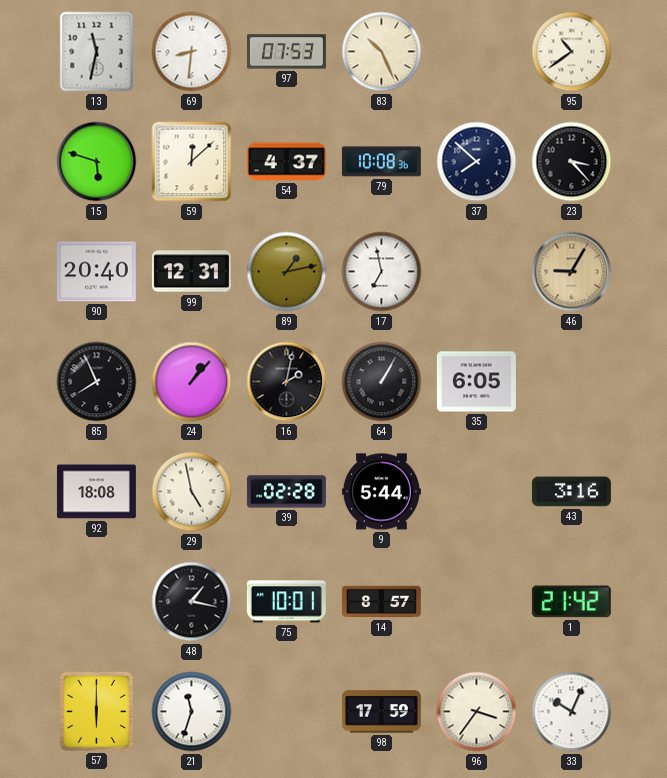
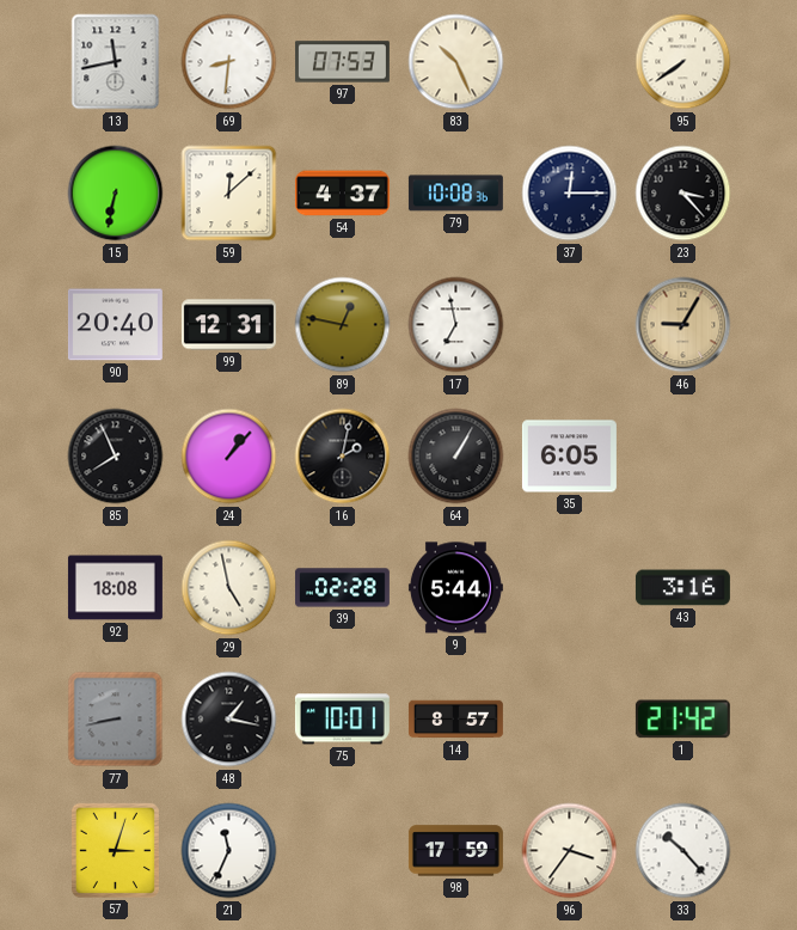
13: 11:32 -> 11:43 (116, 62)
95: 10:39 -> 7:39 (683, 62)
15: 5:48 -> 6:32 (116, 194)
37: 7:52 -> 12:15 (570, 194)
89: 1:13 -> 12:47 (343, 325)
77: none -> 8:43 (116, 720)
57: 6:00 -> 3:03 (115, 850)
21: 11:33 -> 11:34 (229, 851)
33: 10:04 -> 10:23 (683, 851)
